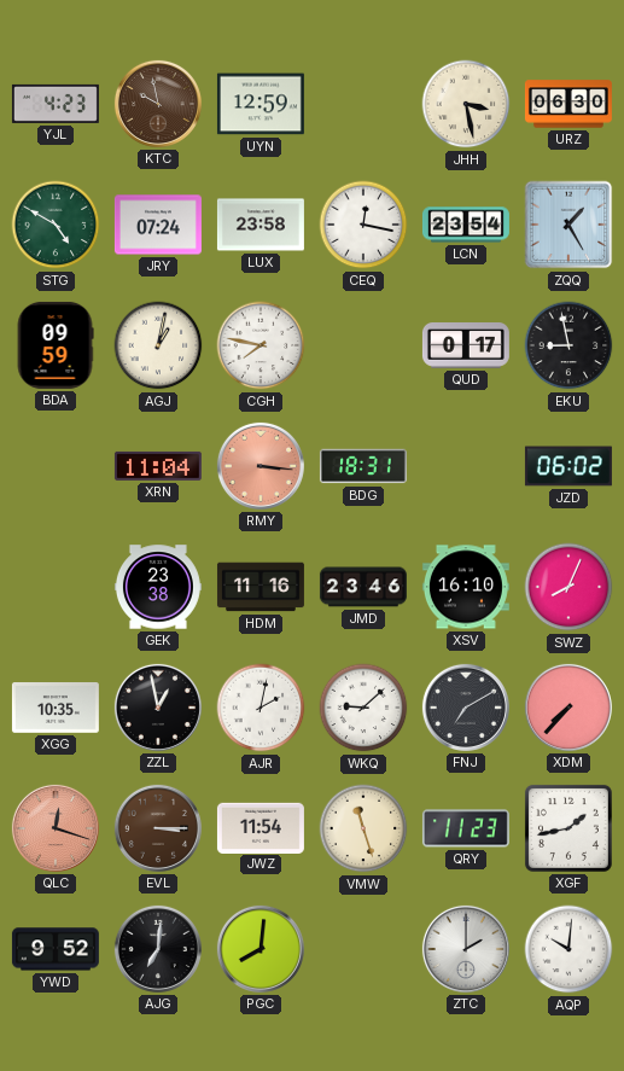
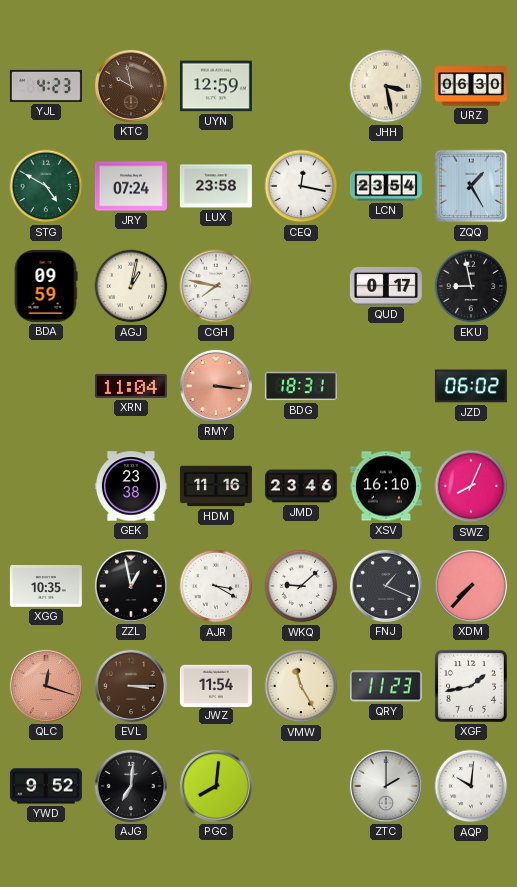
AJR: 2:02 -> 3:20 (216, 586)
FNJ: 7:10 -> 1:19 (386, 586)
VMW: 11:27 -> 11:25 (301, 686)
